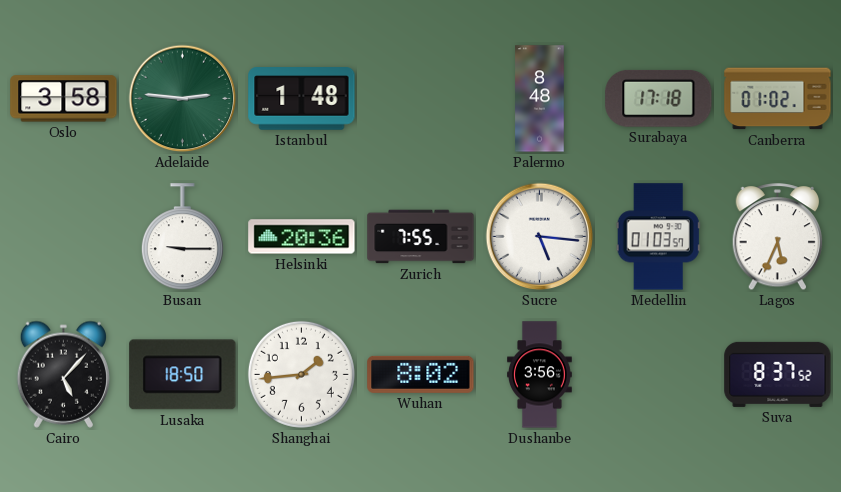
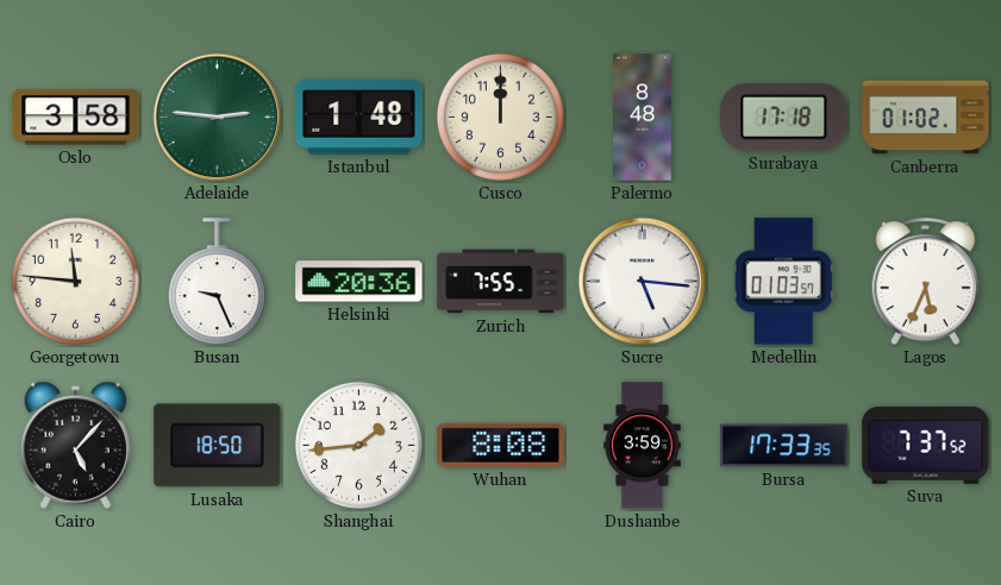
Cusco: none -> 12:00 (500, 117)
Georgetown: none -> 11:46 (75, 281)
Busan: 9:15 -> 9:26 (217, 282)
Wuhan: 8:02 -> 8:08 (501, 445)
Dushanbe: 3:56 -> 3:59 (643, 446)
Bursa: none -> 17:33 (784, 446)
Suva: 8:37 -> 7:37 (926, 445)
